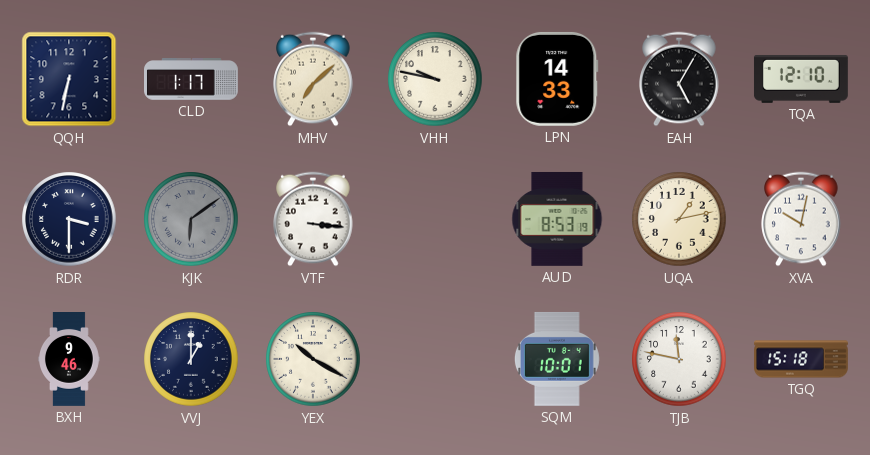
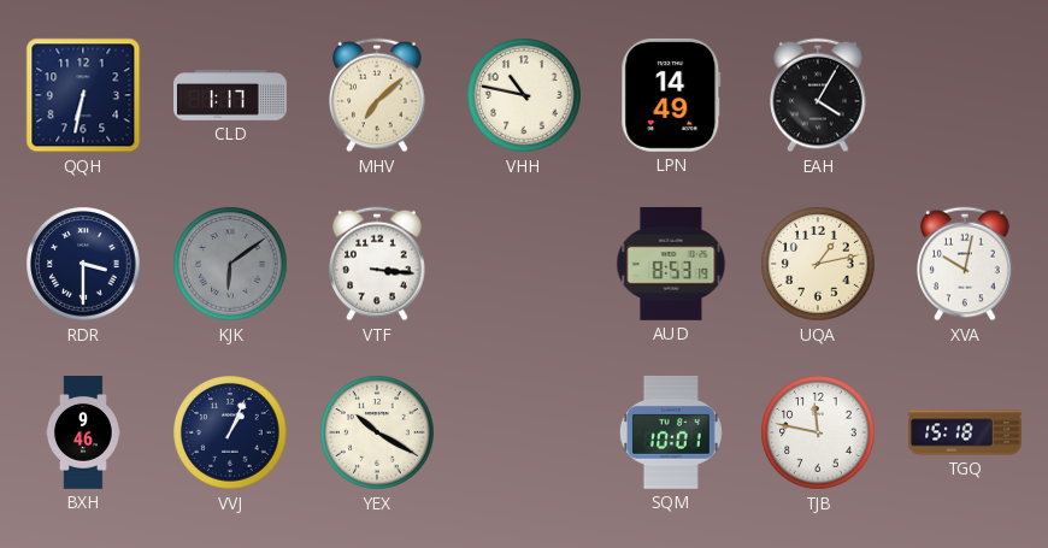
VHH: 9:47 -> 10:47 (524, 95)
LPN: 14:33 -> 14:49 (671, 95)
EAH: 5:05 -> 4:05 (818, 95)
TQA: 12:10 -> none (801, 79)
VVJ: 1:00 -> 1:04 (230, 432)
